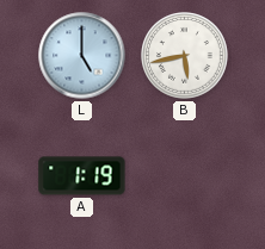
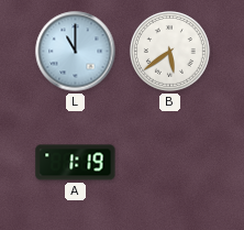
L: 5:00 -> 11:00 (76, 52)
B: 5:43 -> 5:39 (170, 52)
